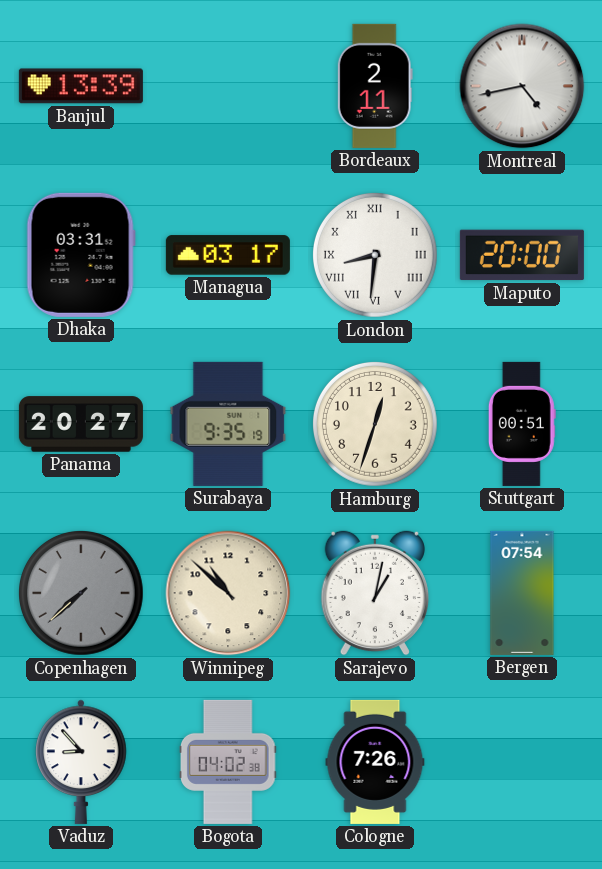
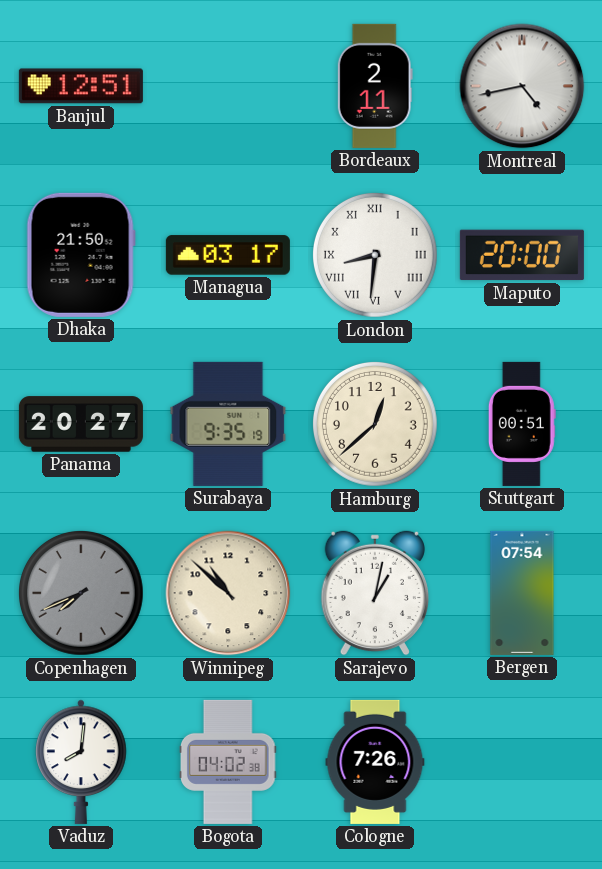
Banjul: 13:39 -> 12:51 (81, 86)
Dhaka: 03:31 -> 21:50 (81, 255)
Hamburg: 12:33 -> 12:38 (376, 425)
Copenhagen: 7:38 -> 7:41 (82, 594)
Vaduz: 8:53 -> 8:01 (81, 762)
